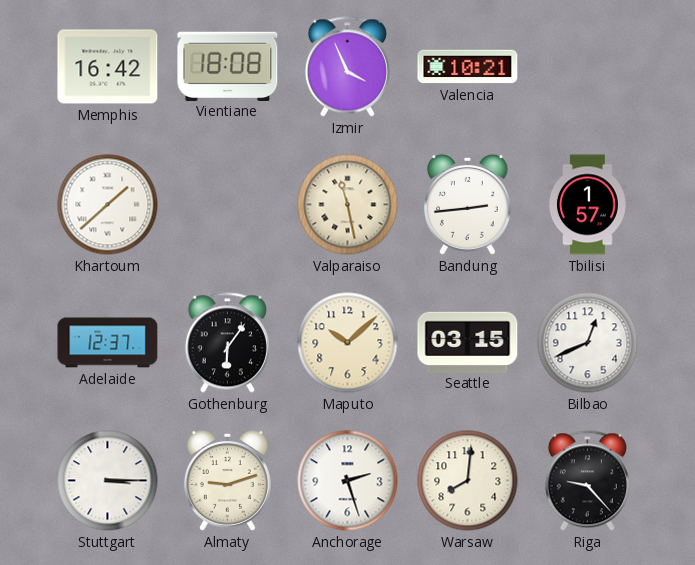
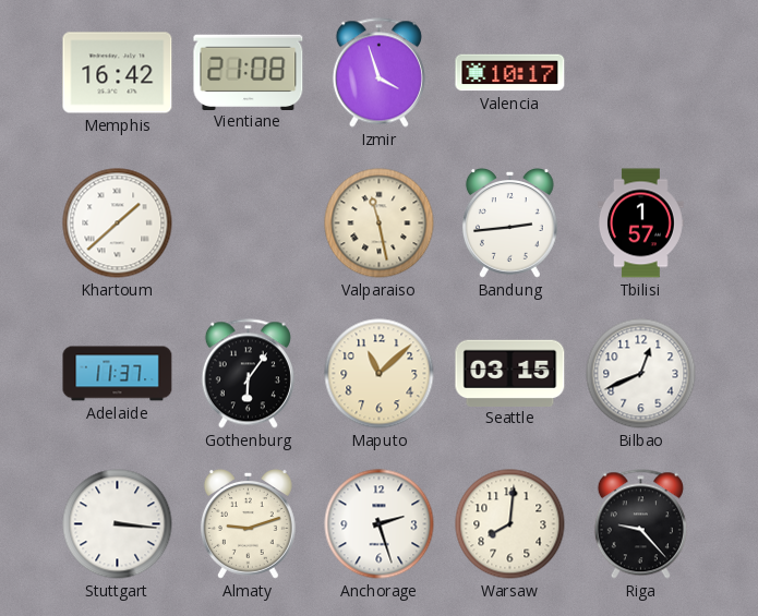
Vientiane: 18:08 -> 21:08 (249, 72)
Izmir: 3:56 -> 3:57 (378, 73)
Valencia: 10:21 -> 10:17 (510, 73)
Adelaide: 12:37 -> 11:37 (118, 374)
Maputo: 10:08 -> 11:08 (380, 374)
Stuttgart: 3:15 -> 3:16 (118, 524)
